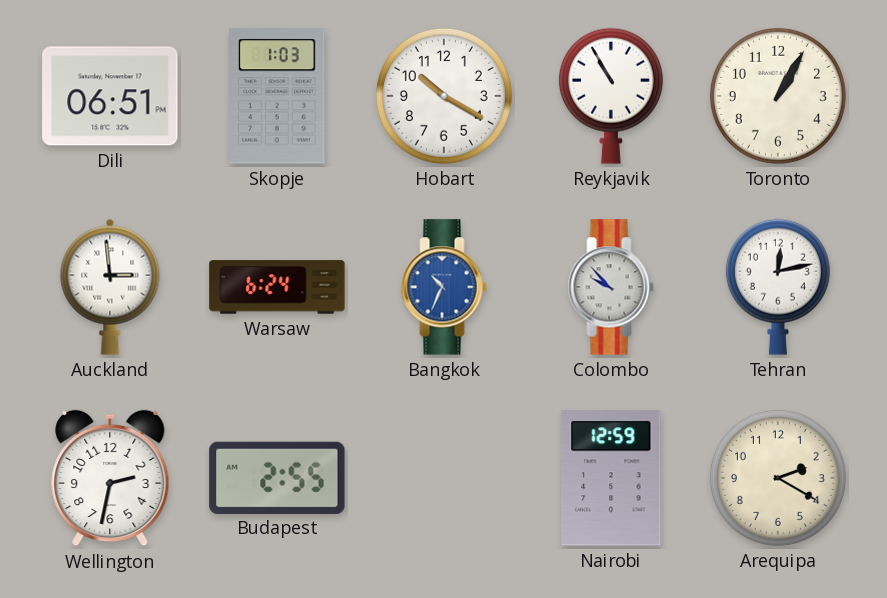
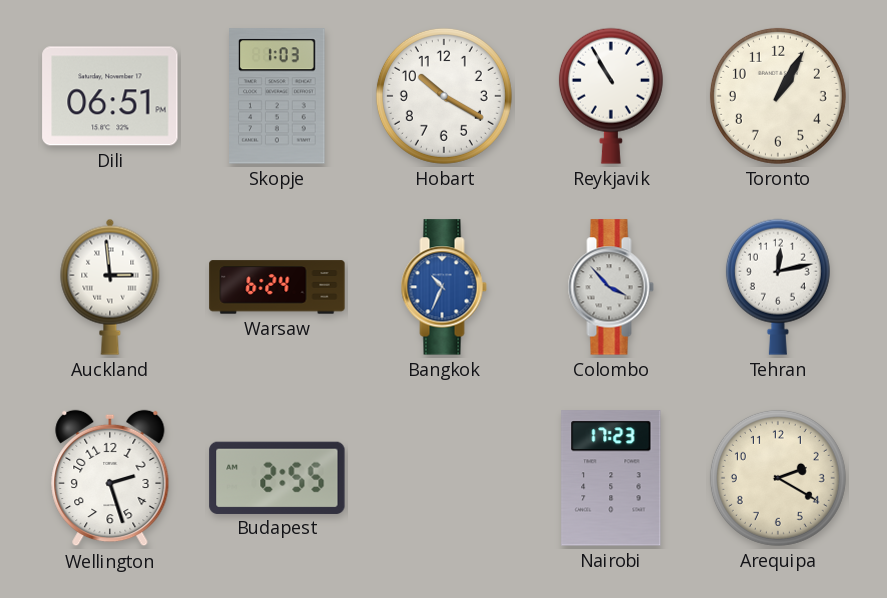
Colombo: 9:53 -> 3:53 (611, 287)
Wellington: 2:32 -> 2:27 (110, 478)
Nairobi: 12:59 -> 17:23 (611, 478)
